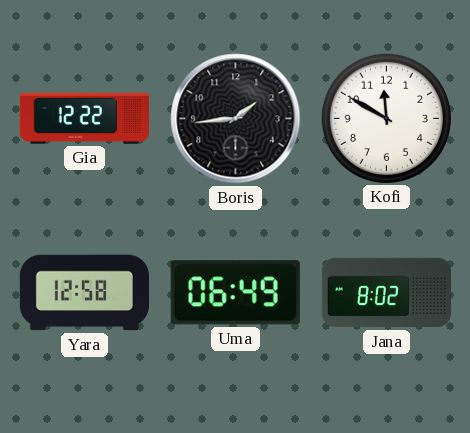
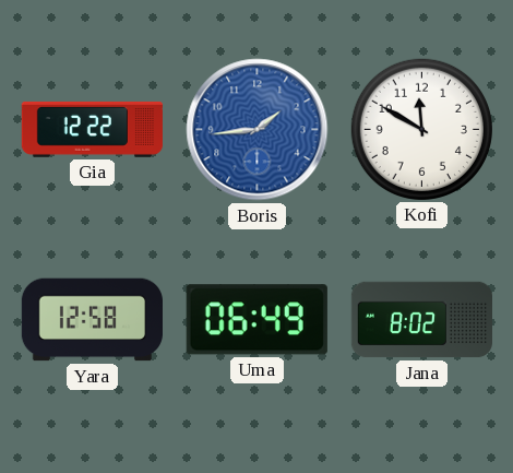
Boris dial: black -> blue (258, 130)
